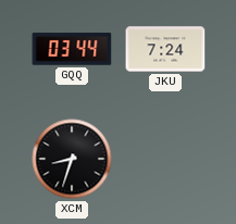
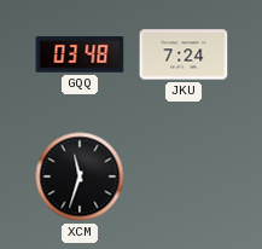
GQQ: 03:44 -> 03:48 (80, 54)
XCM: 8:33 -> 11:33 (80, 176)
